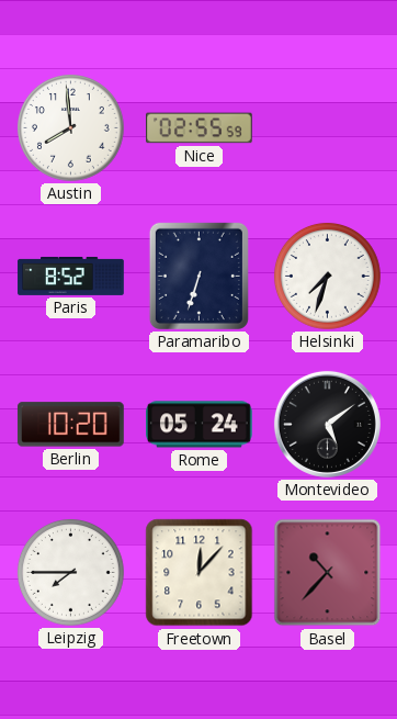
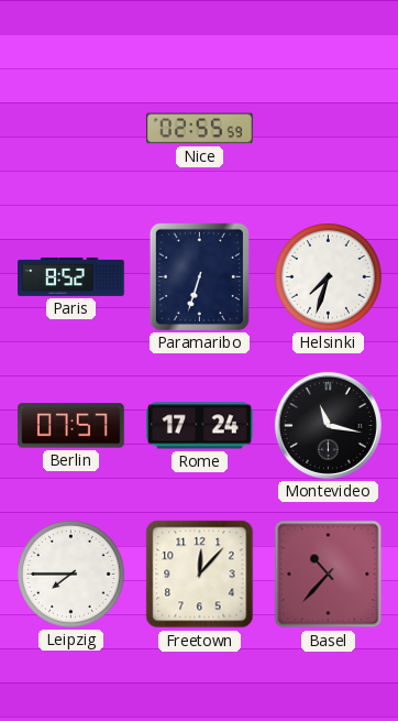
Austin: 7:59 -> none (71, 128)
Berlin: 10:20 -> 07:57 (71, 426)
Rome: 05:24 -> 17:24 (200, 426)
Montevideo: 5:09 -> 11:17 (328, 425)
